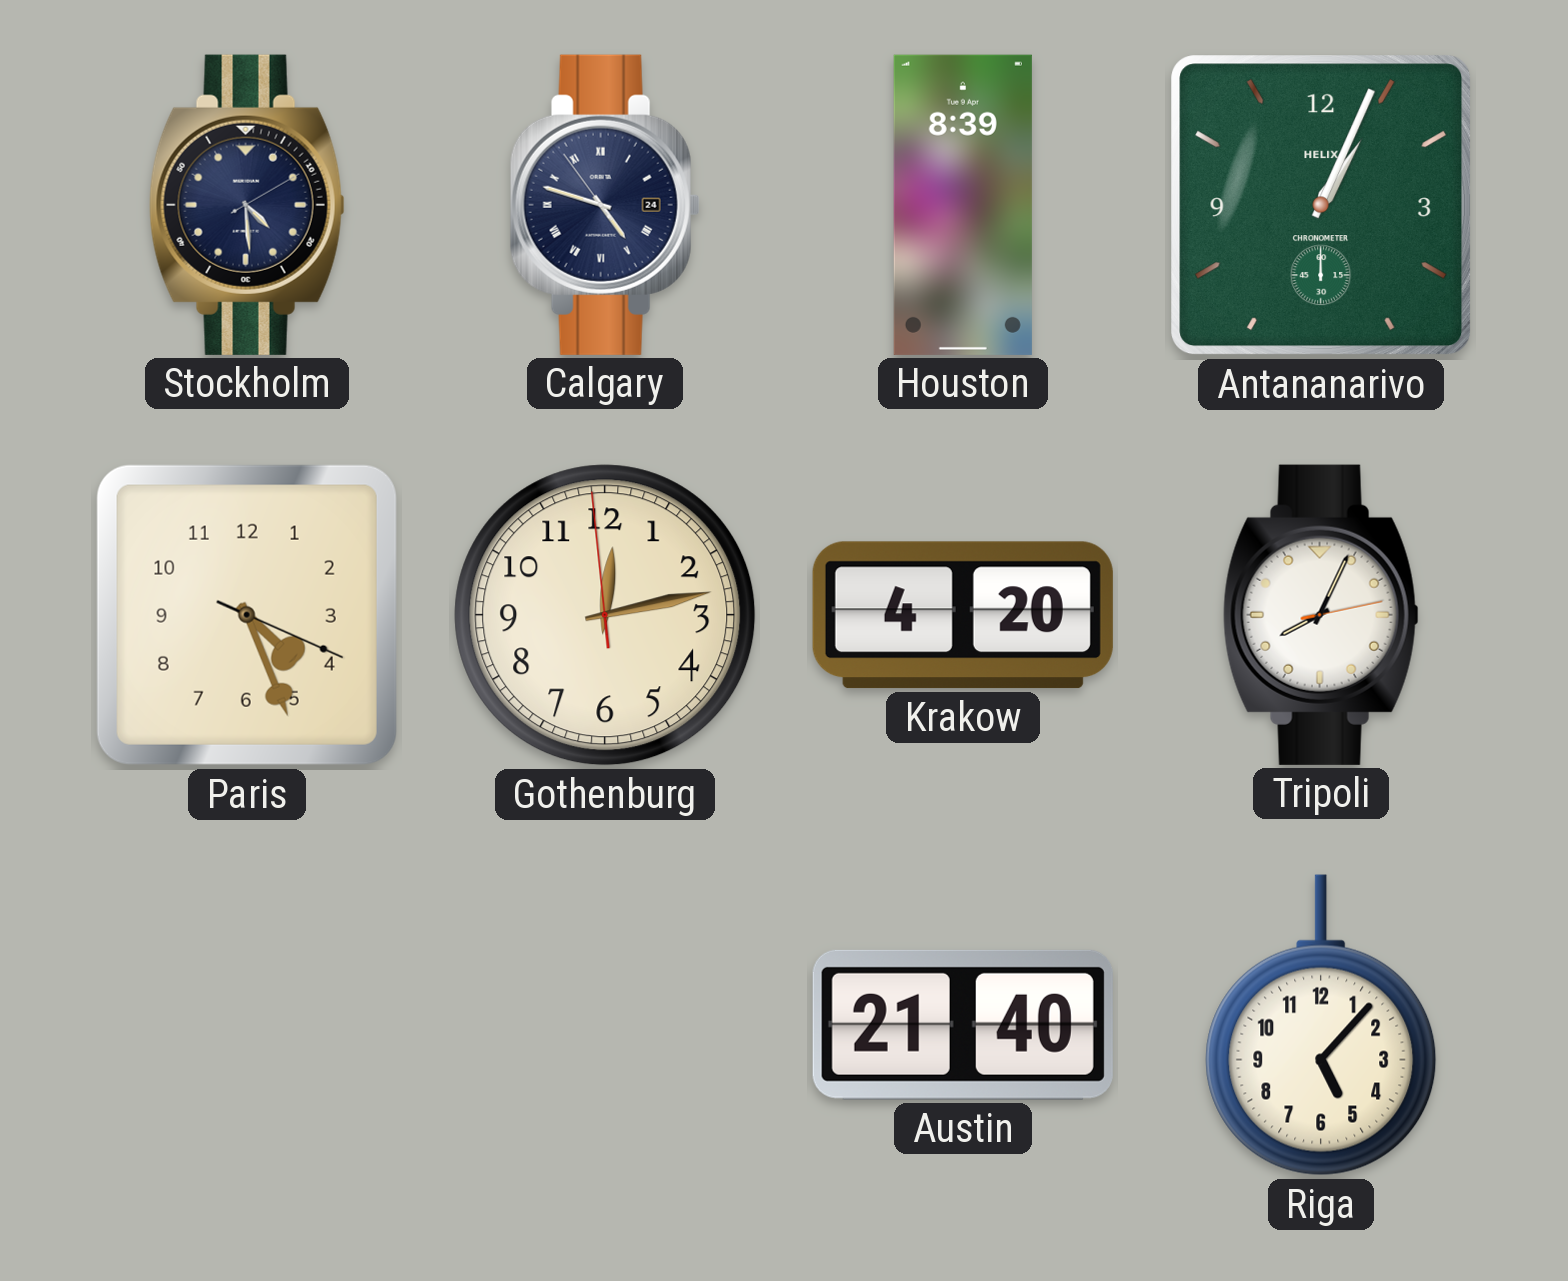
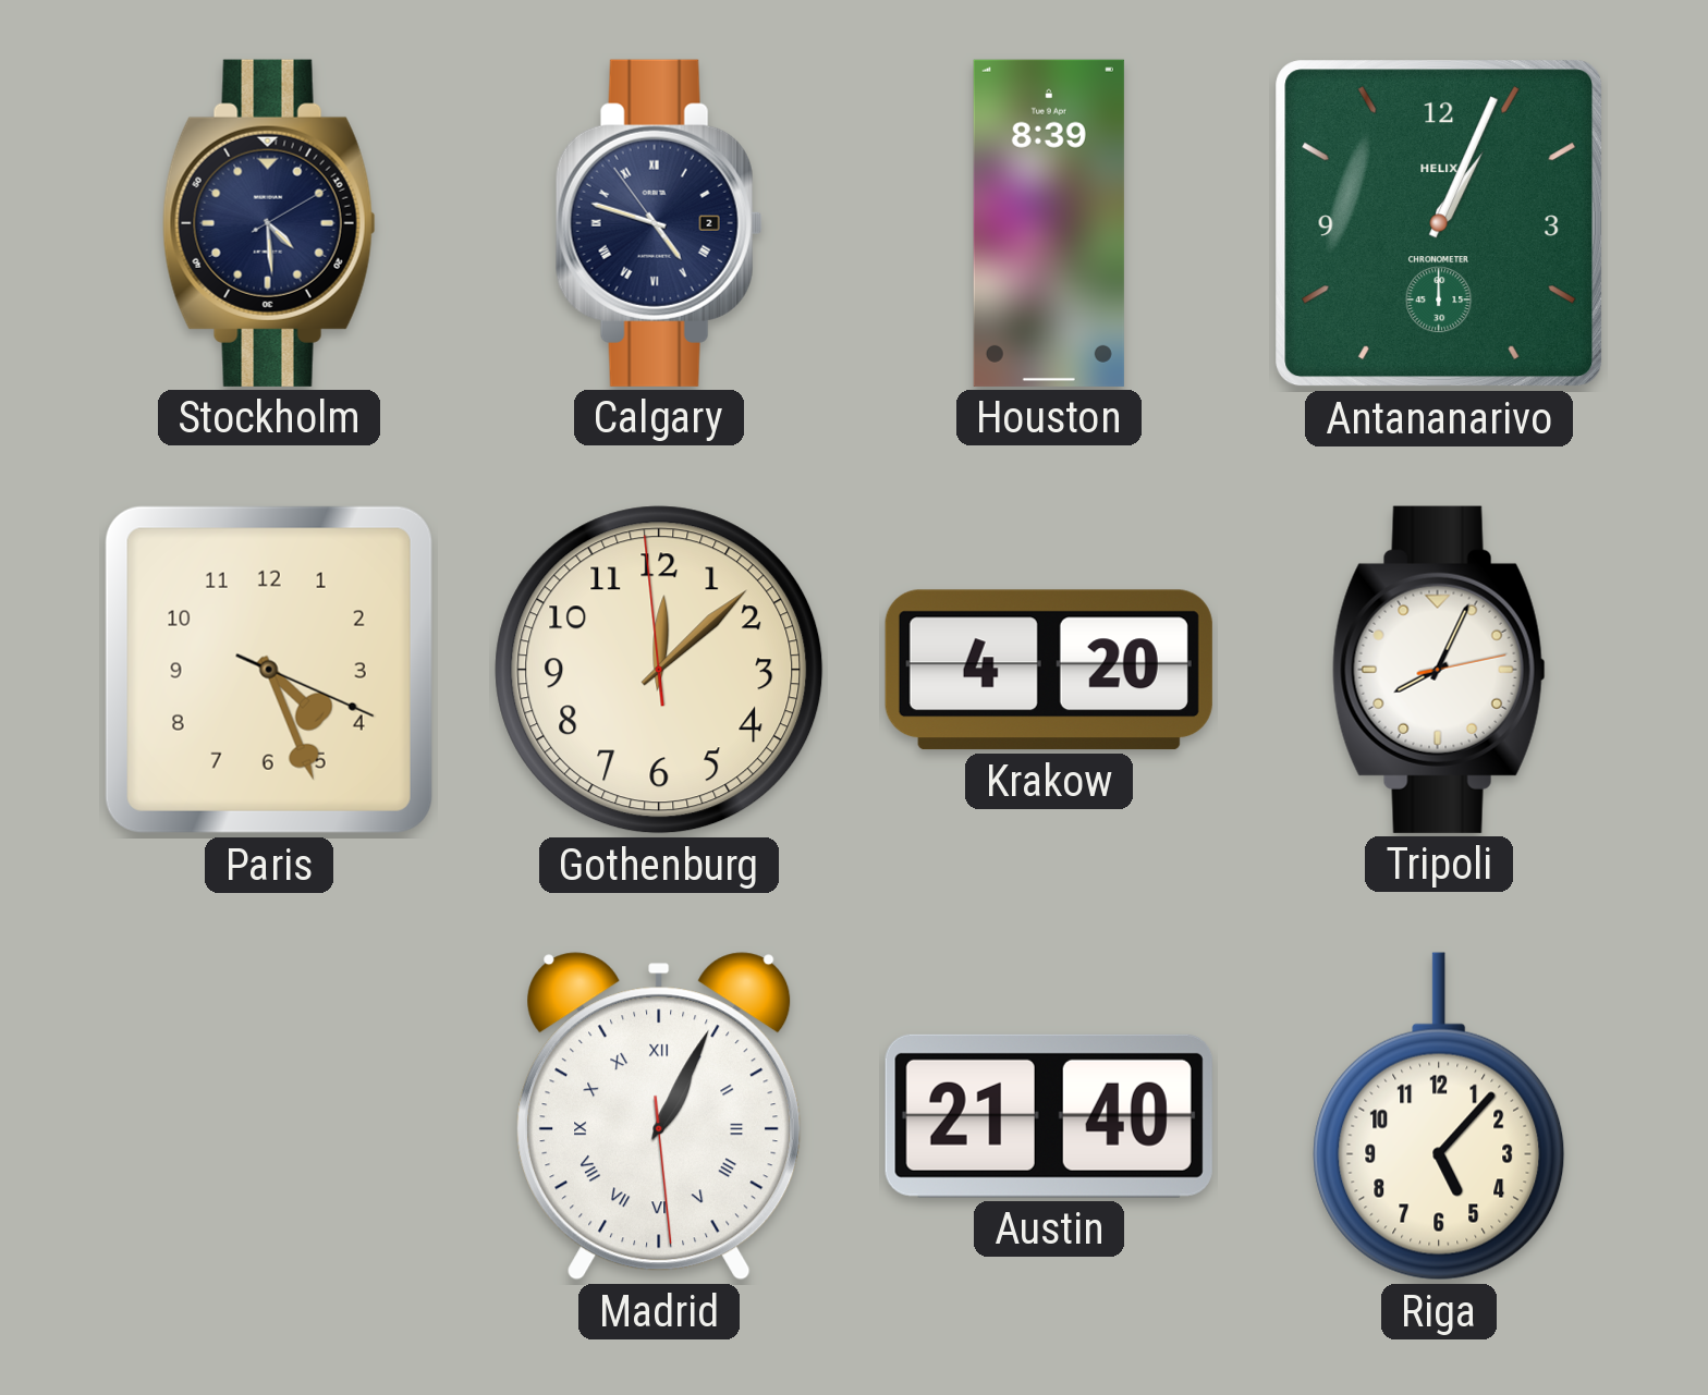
Calgary date: 24 -> 2 (659, 223)
Gothenburg: 12:12 -> 12:07 (659, 670)
Madrid: none -> 1:04 (659, 1116)
